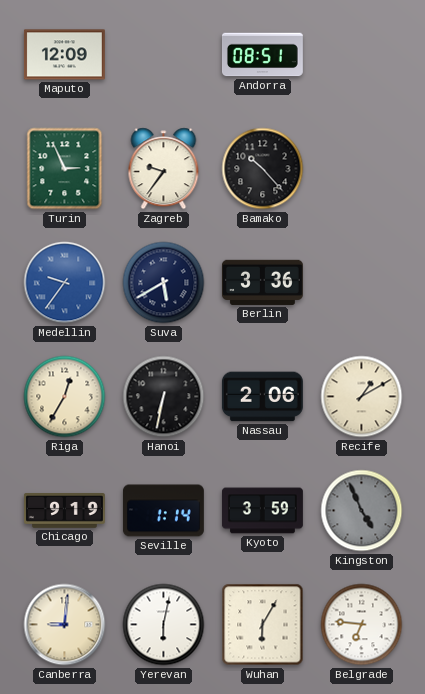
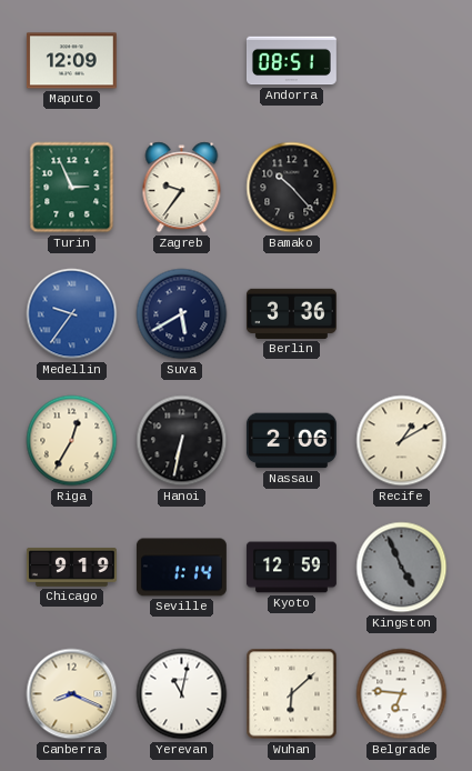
Kyoto: 3:59 -> 12:59 (291, 568)
Canberra: 9:01 -> 8:19 (72, 694)
Yerevan: 6:02 -> 11:02 (182, 694)
Wuhan: 6:05 -> 6:08 (292, 694)
